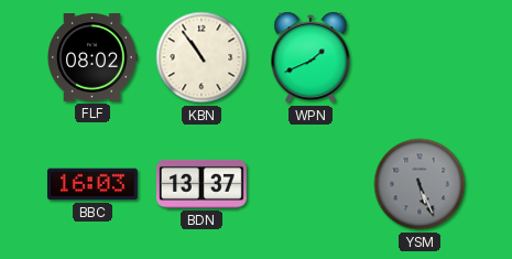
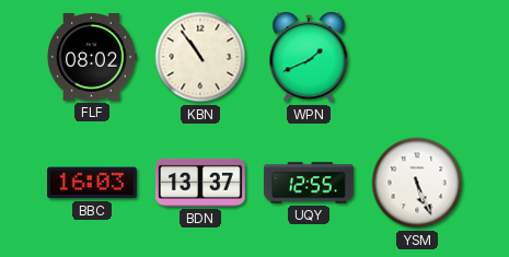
UQY: none -> 12:55 (309, 183)
YSM dial: grey -> white (417, 183)
